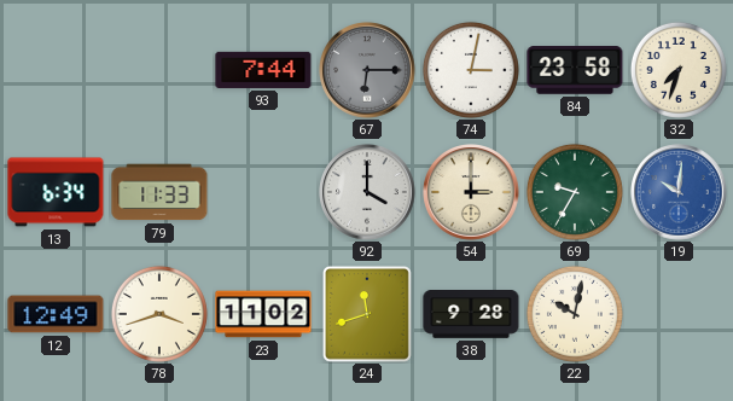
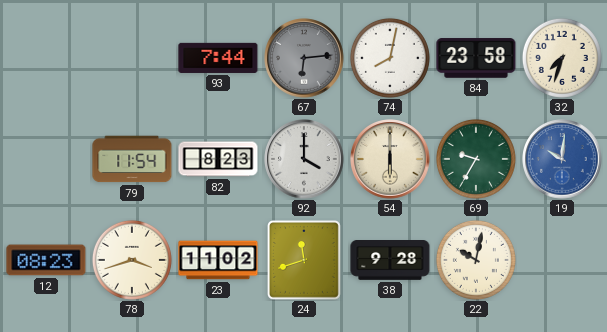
67: 6:15 -> 6:14 (304, 58)
74: 3:02 -> 8:02 (390, 58)
13: 6:34 -> none (56, 192)
79: 11:33 -> 11:54 (132, 159)
82: none -> 8:23 (218, 159)
54: 3:00 -> 6:00 (390, 159)
12: 12:49 -> 08:23 (46, 260)
